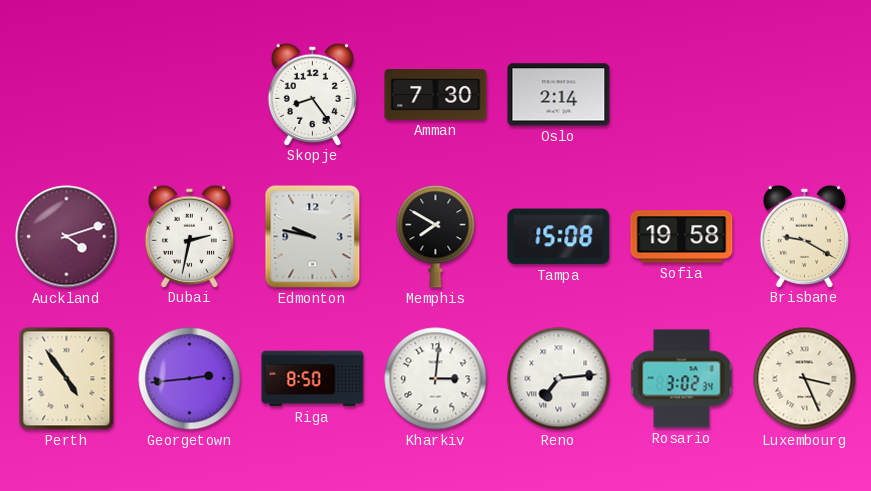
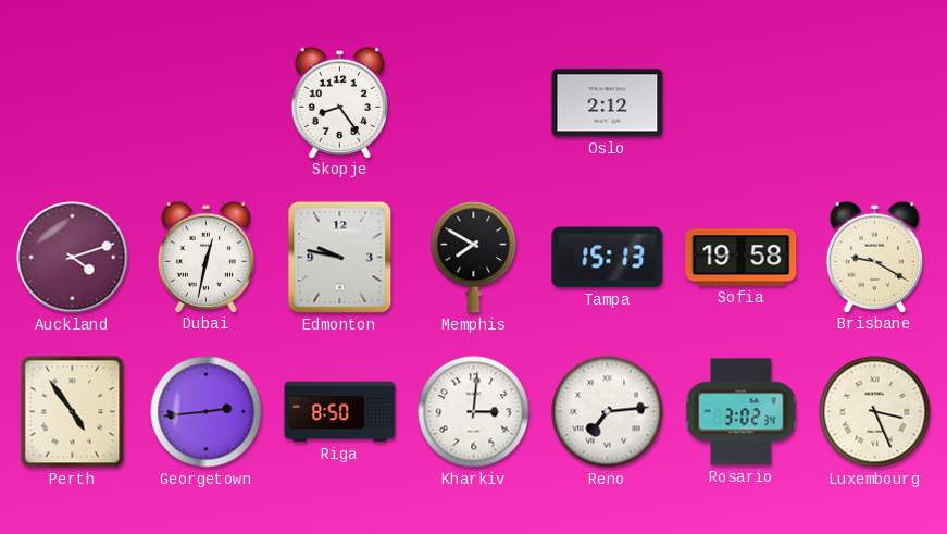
Amman: 7:30 -> none (436, 95)
Oslo: 2:14 -> 2:12 (608, 103)
Dubai: 2:32 -> 12:32 (205, 257)
Tampa: 15:08 -> 15:13 (608, 258)
